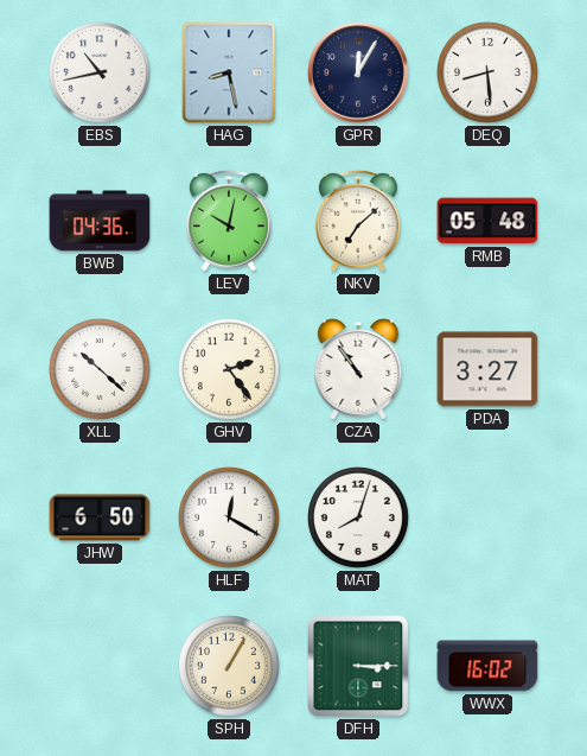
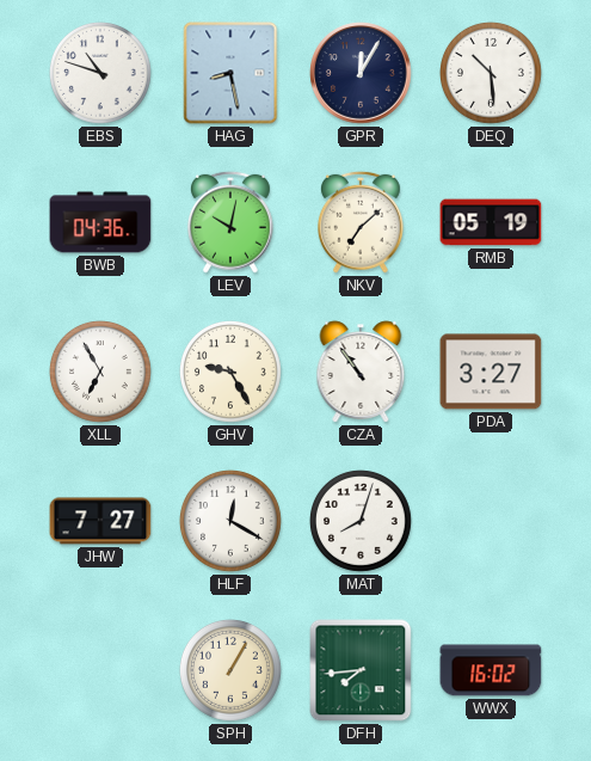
EBS: 10:43 -> 10:48 (101, 74)
DEQ: 8:29 -> 10:29 (492, 74)
RMB: 05:48 -> 05:19 (491, 222)
XLL: 10:22 -> 6:55 (101, 373)
GHV: 2:24 -> 9:25 (232, 373)
JHW: 6:50 -> 7:27 (100, 521)
DFH: 3:15 -> 7:44 (361, 670)
